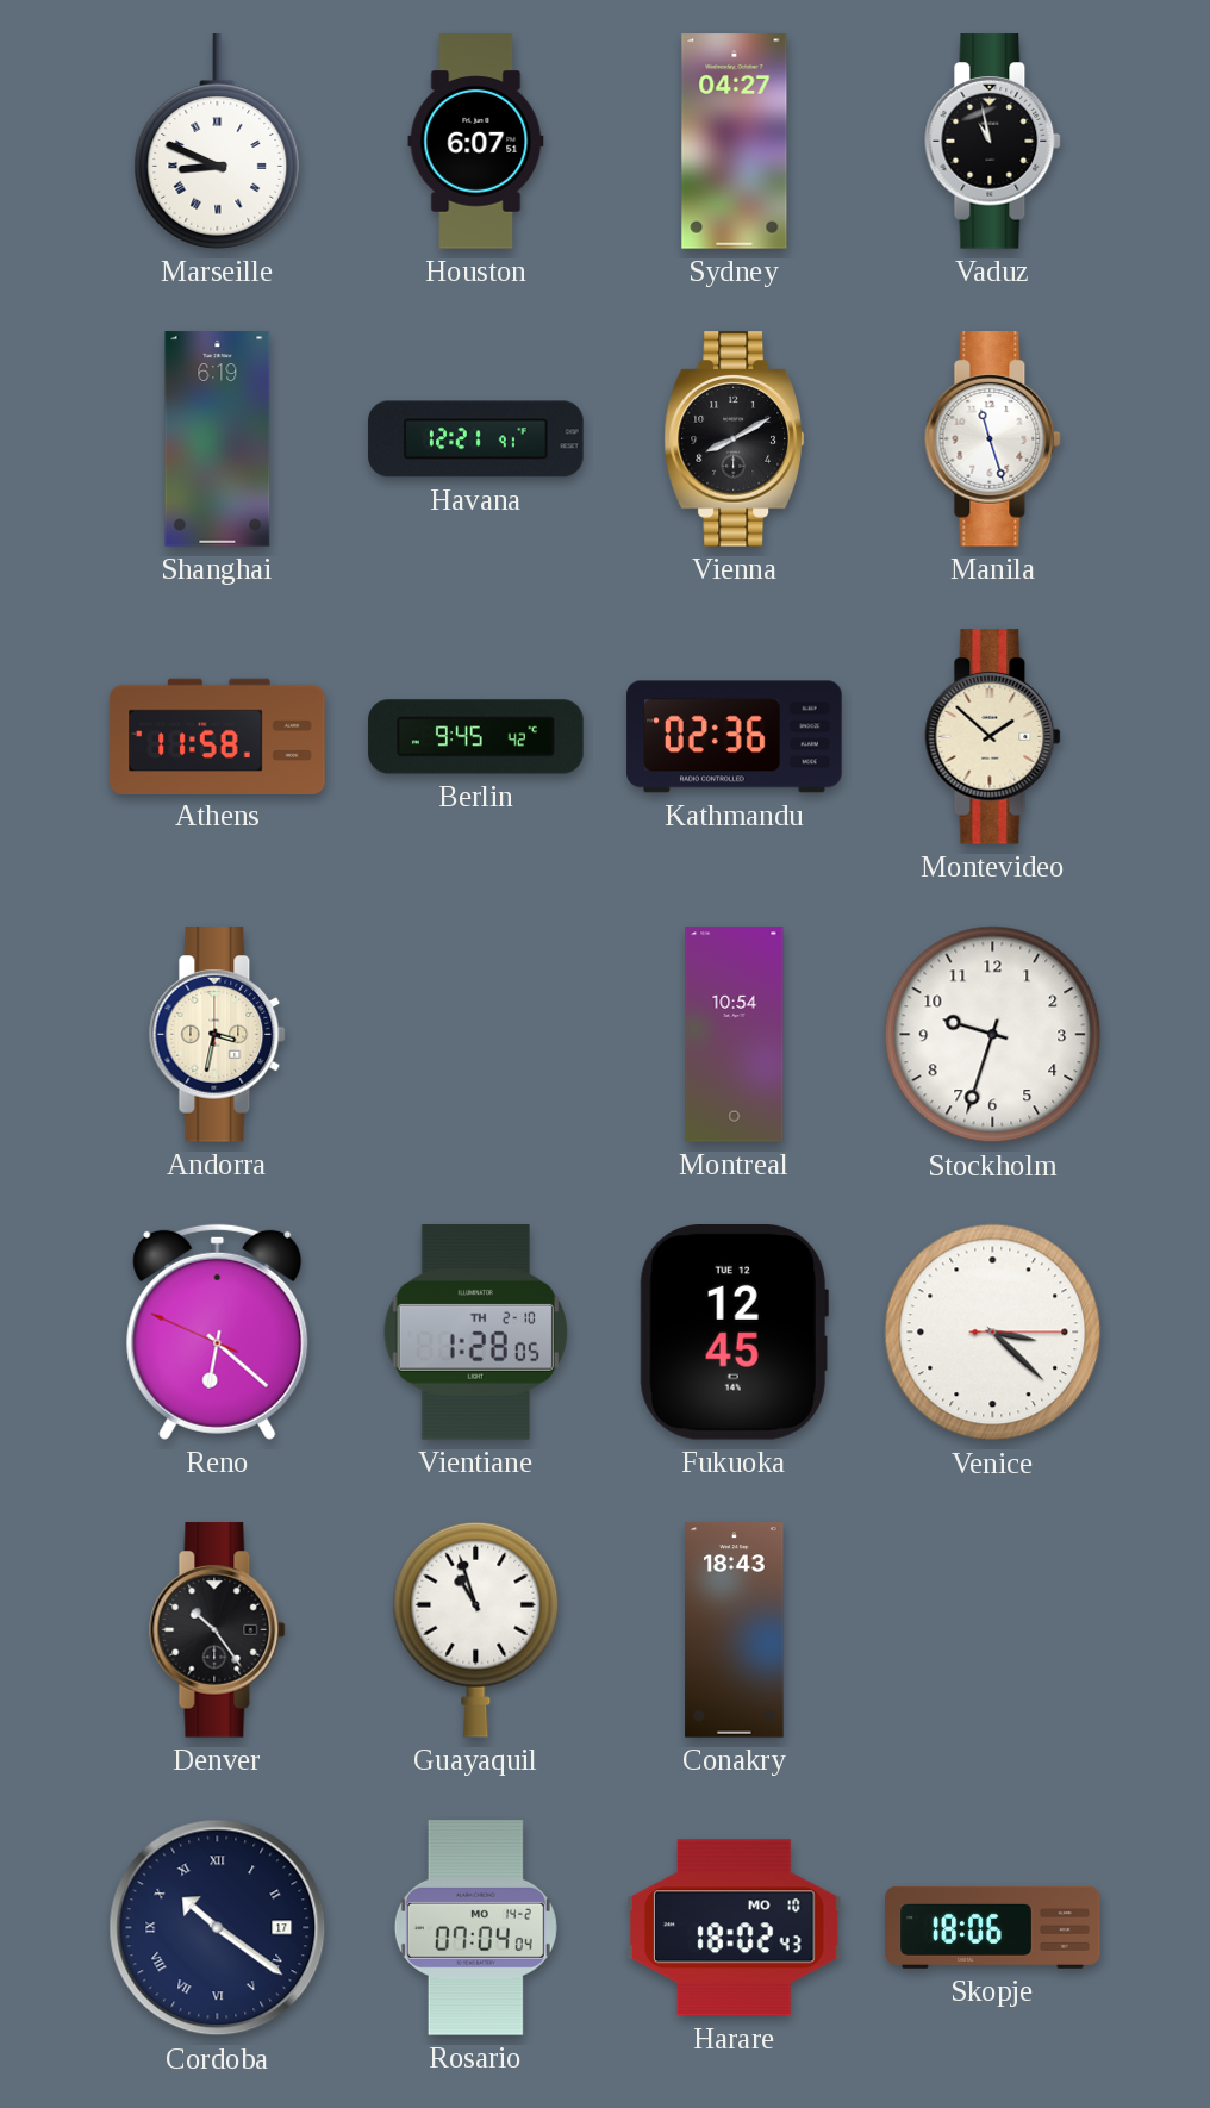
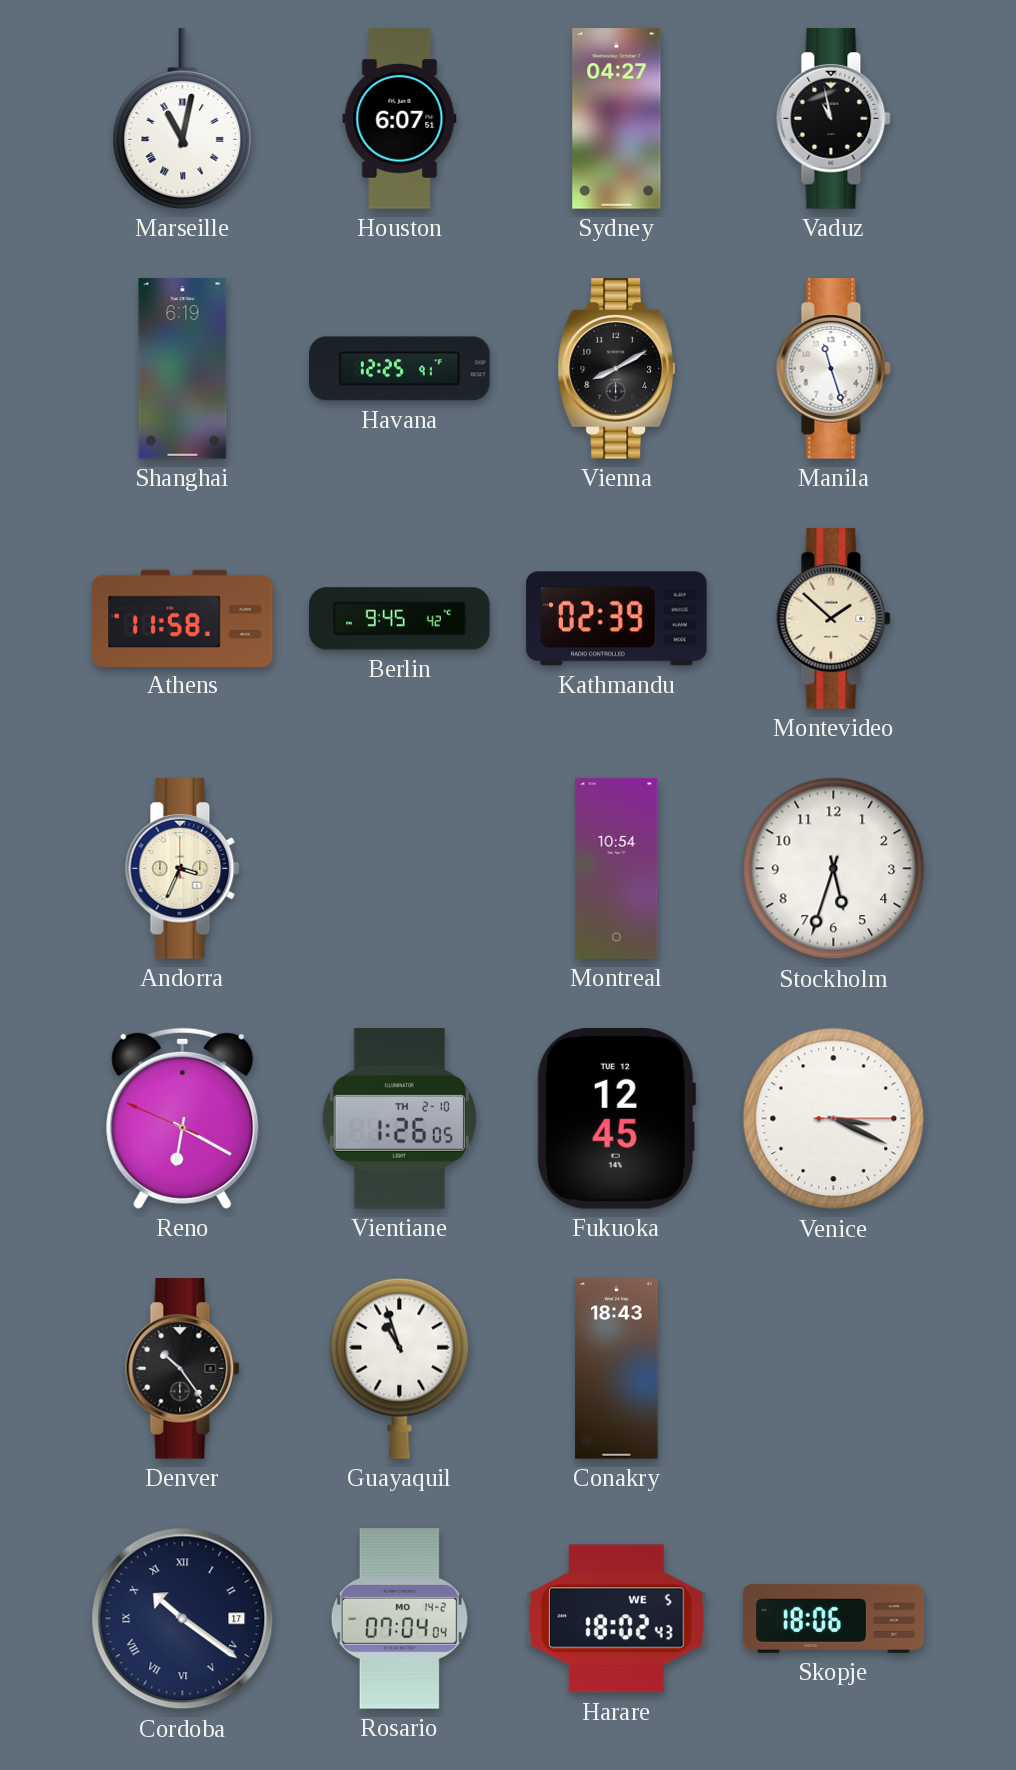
Marseille: 8:49 -> 11:02 (183, 119)
Havana: 12:21 -> 12:25 (400, 369)
Kathmandu: 02:36 -> 02:39 (617, 619)
Andorra: 3:32 -> 3:34 (183, 869)
Stockholm: 9:33 -> 5:33 (834, 869)
Reno: 6:21 -> 6:19 (183, 1118)
Vientiane: 1:28 -> 1:26 (400, 1119)
Venice: 3:22 -> 3:19 (834, 1119)
Harare date: MO 10 -> WE 5 (617, 1619)
